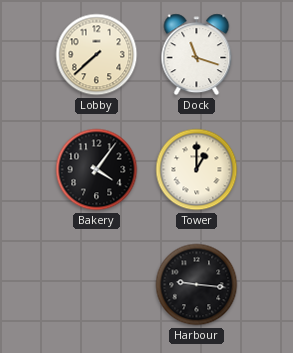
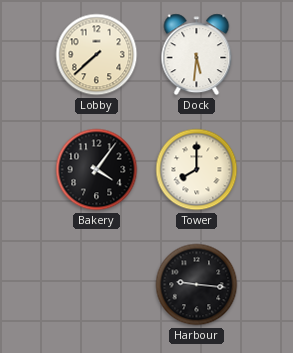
Dock: 11:18 -> 5:31 (197, 55)
Tower: 1:00 -> 8:00 (197, 170)
